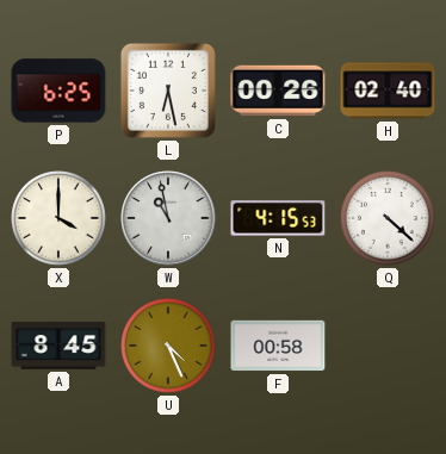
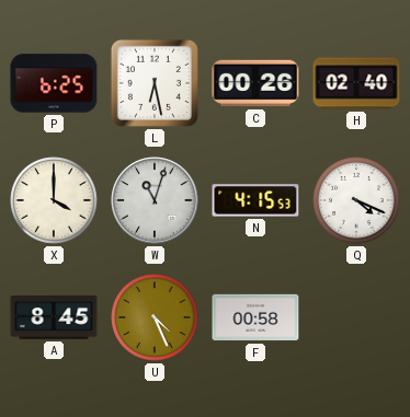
W: 10:58 -> 11:03 (155, 200)
Q: 4:22 -> 4:19 (356, 200)
